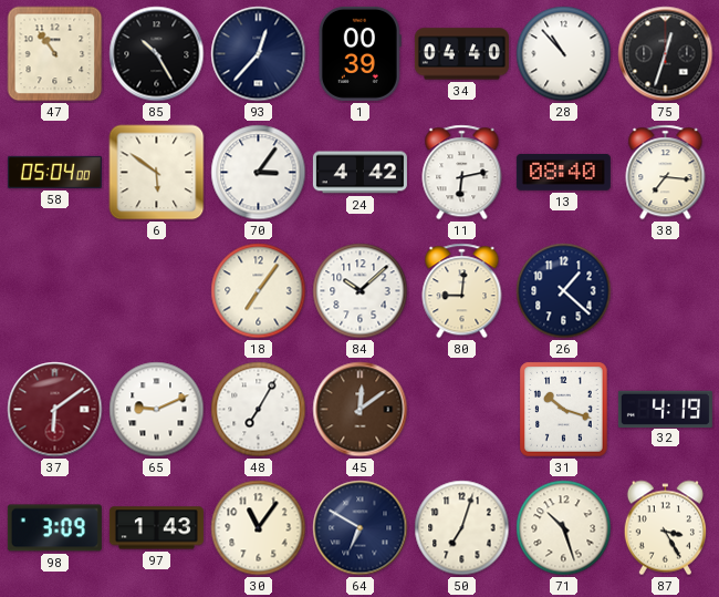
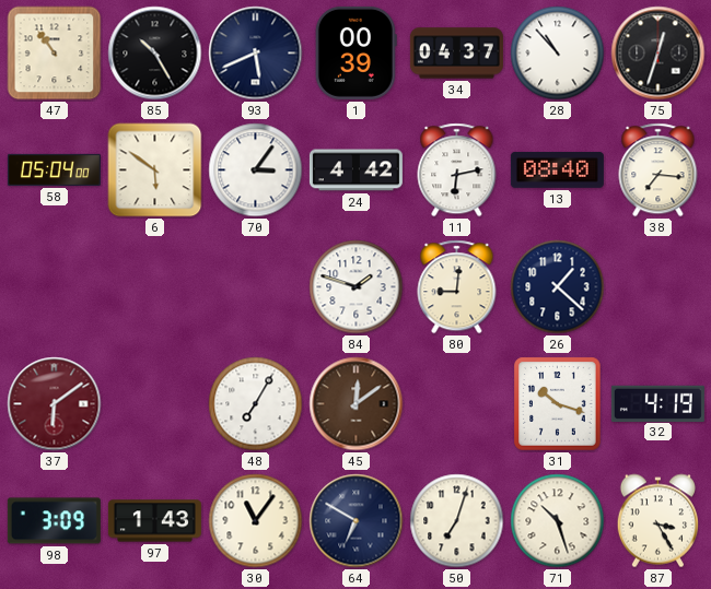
93: 12:37 -> 5:41 (256, 54)
34: 04:40 -> 04:37 (456, 54)
18: 7:06 -> none (259, 291)
84: 10:08 -> 1:48 (357, 287)
65: 9:11 -> none (157, 410)
